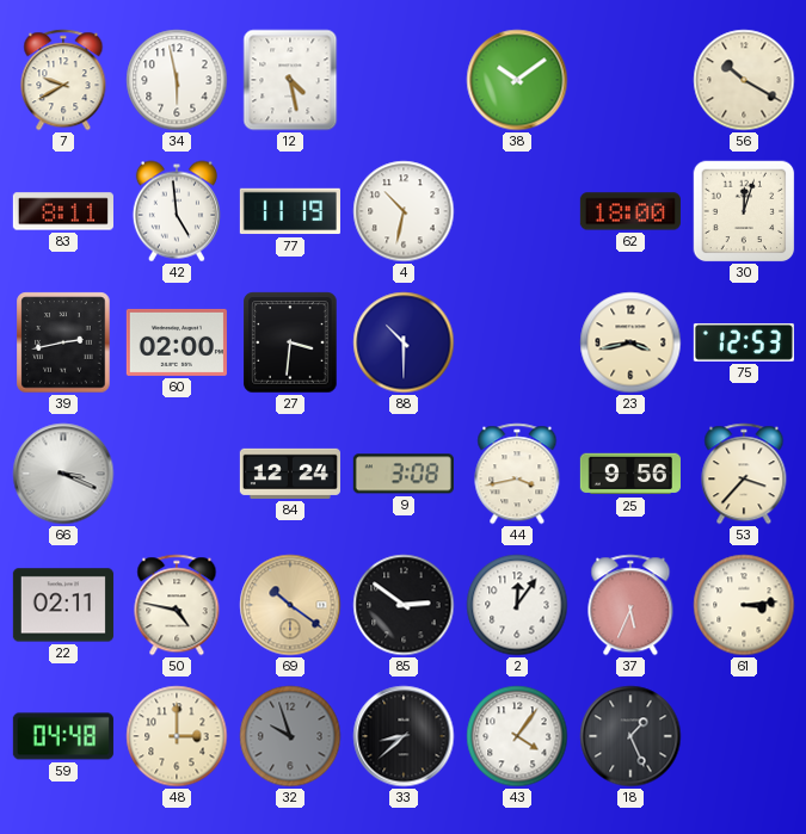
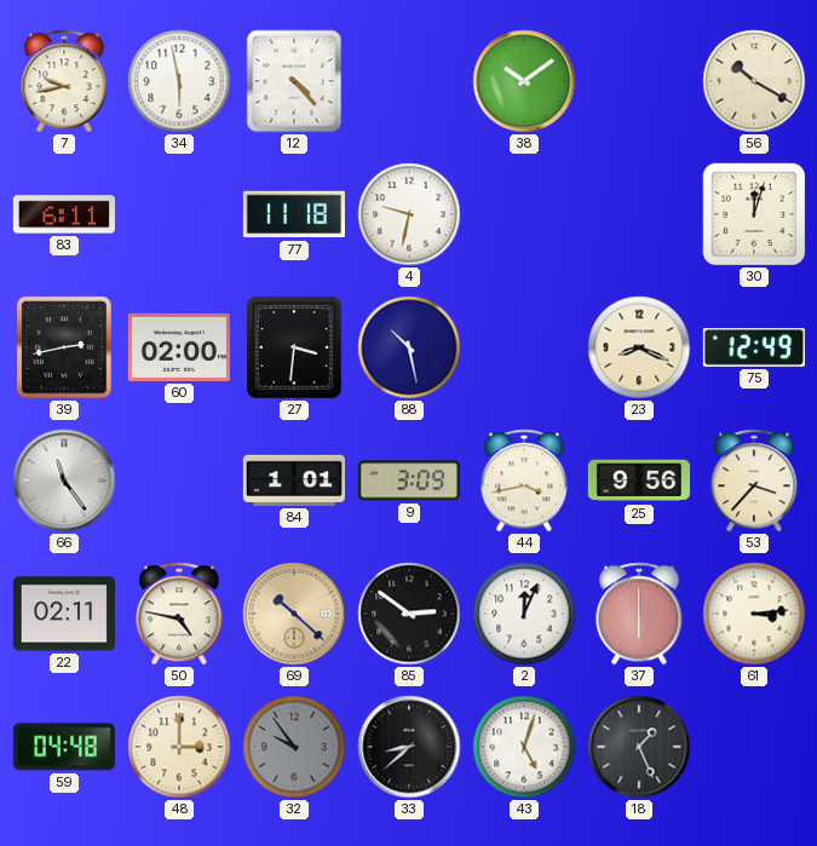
7: 9:40 -> 9:43 (64, 81)
12: 4:28 -> 4:23 (294, 81)
83: 8:11 -> 6:11 (64, 214)
42: 4:59 -> none (177, 211)
77: 11:19 -> 11:18 (294, 214)
4: 10:32 -> 9:32 (409, 214)
62: 18:00 -> none (630, 211)
88: 10:30 -> 10:28 (409, 347)
23: 3:43 -> 8:19 (639, 347)
75: 12:53 -> 12:49 (754, 347)
66: 3:19 -> 11:24 (64, 480)
84: 12:24 -> 1:01 (294, 480)
9: 3:08 -> 3:09 (409, 480)
69: 10:21 -> 10:22 (294, 614)
2: 12:06 -> 12:04 (524, 614)
37: 5:34 -> 6:00 (639, 614)
32: 9:57 -> 9:54 (294, 747)
43: 4:06 -> 5:03 (524, 747)
